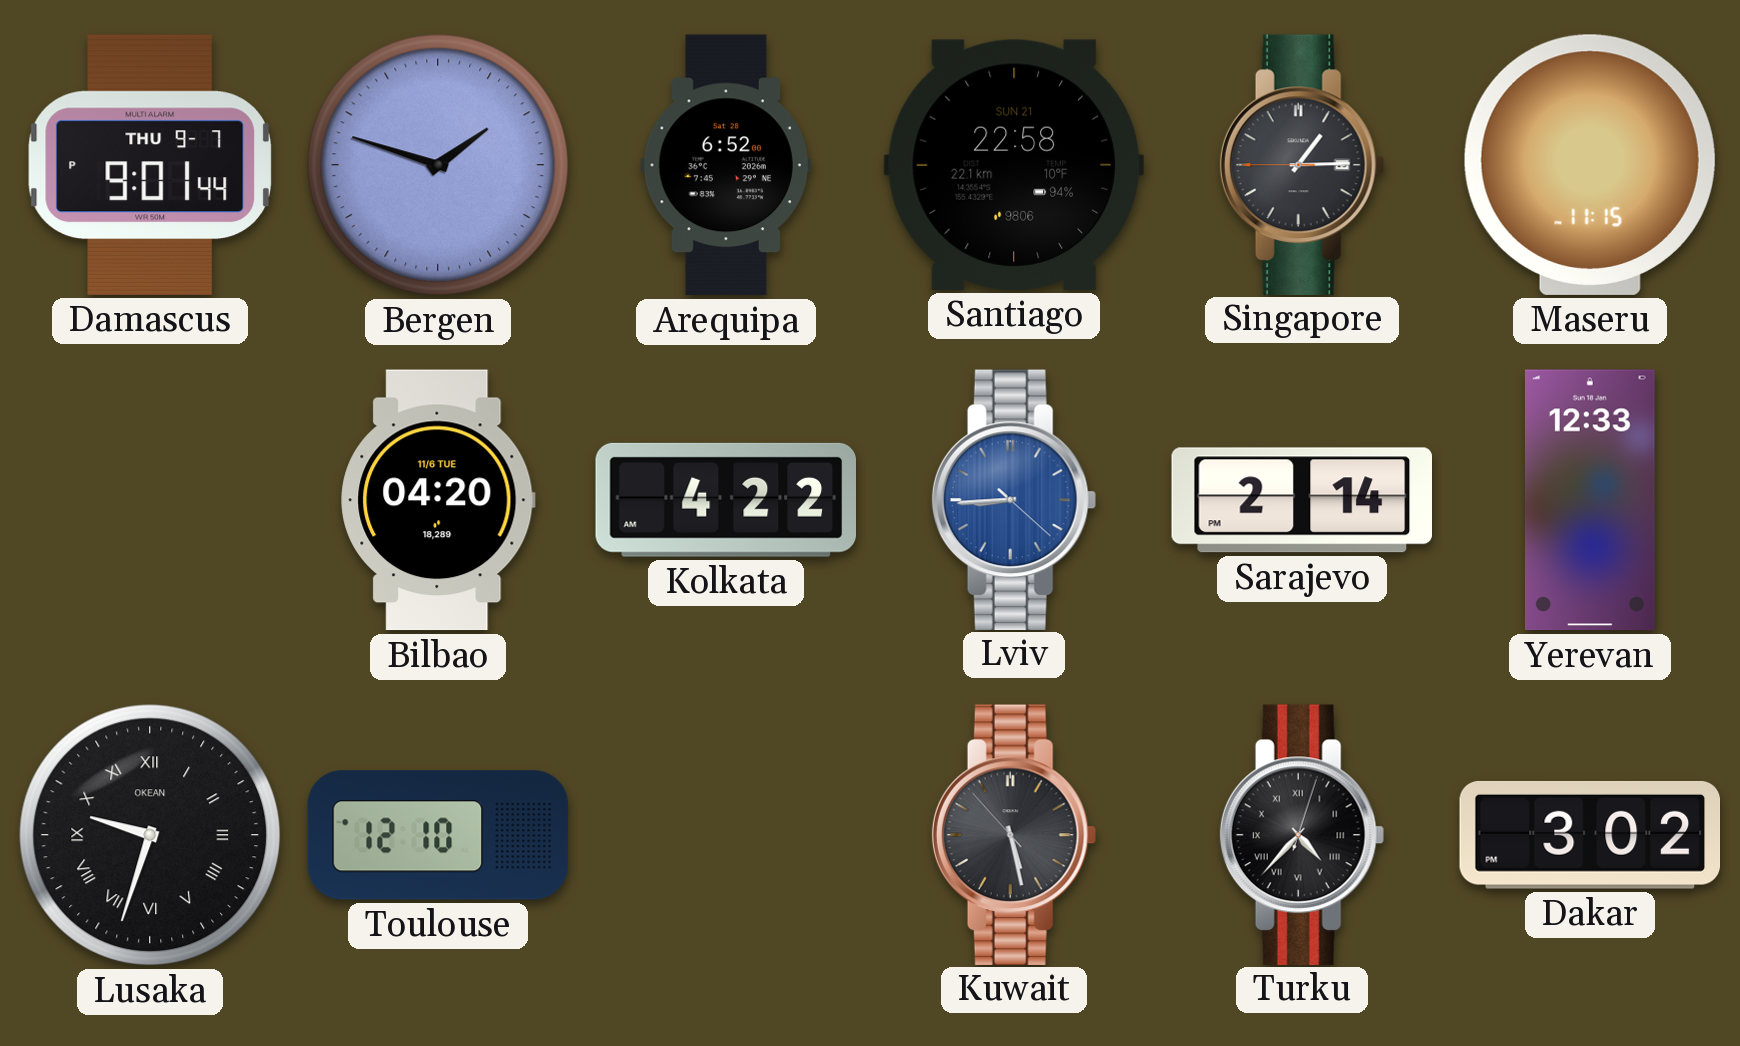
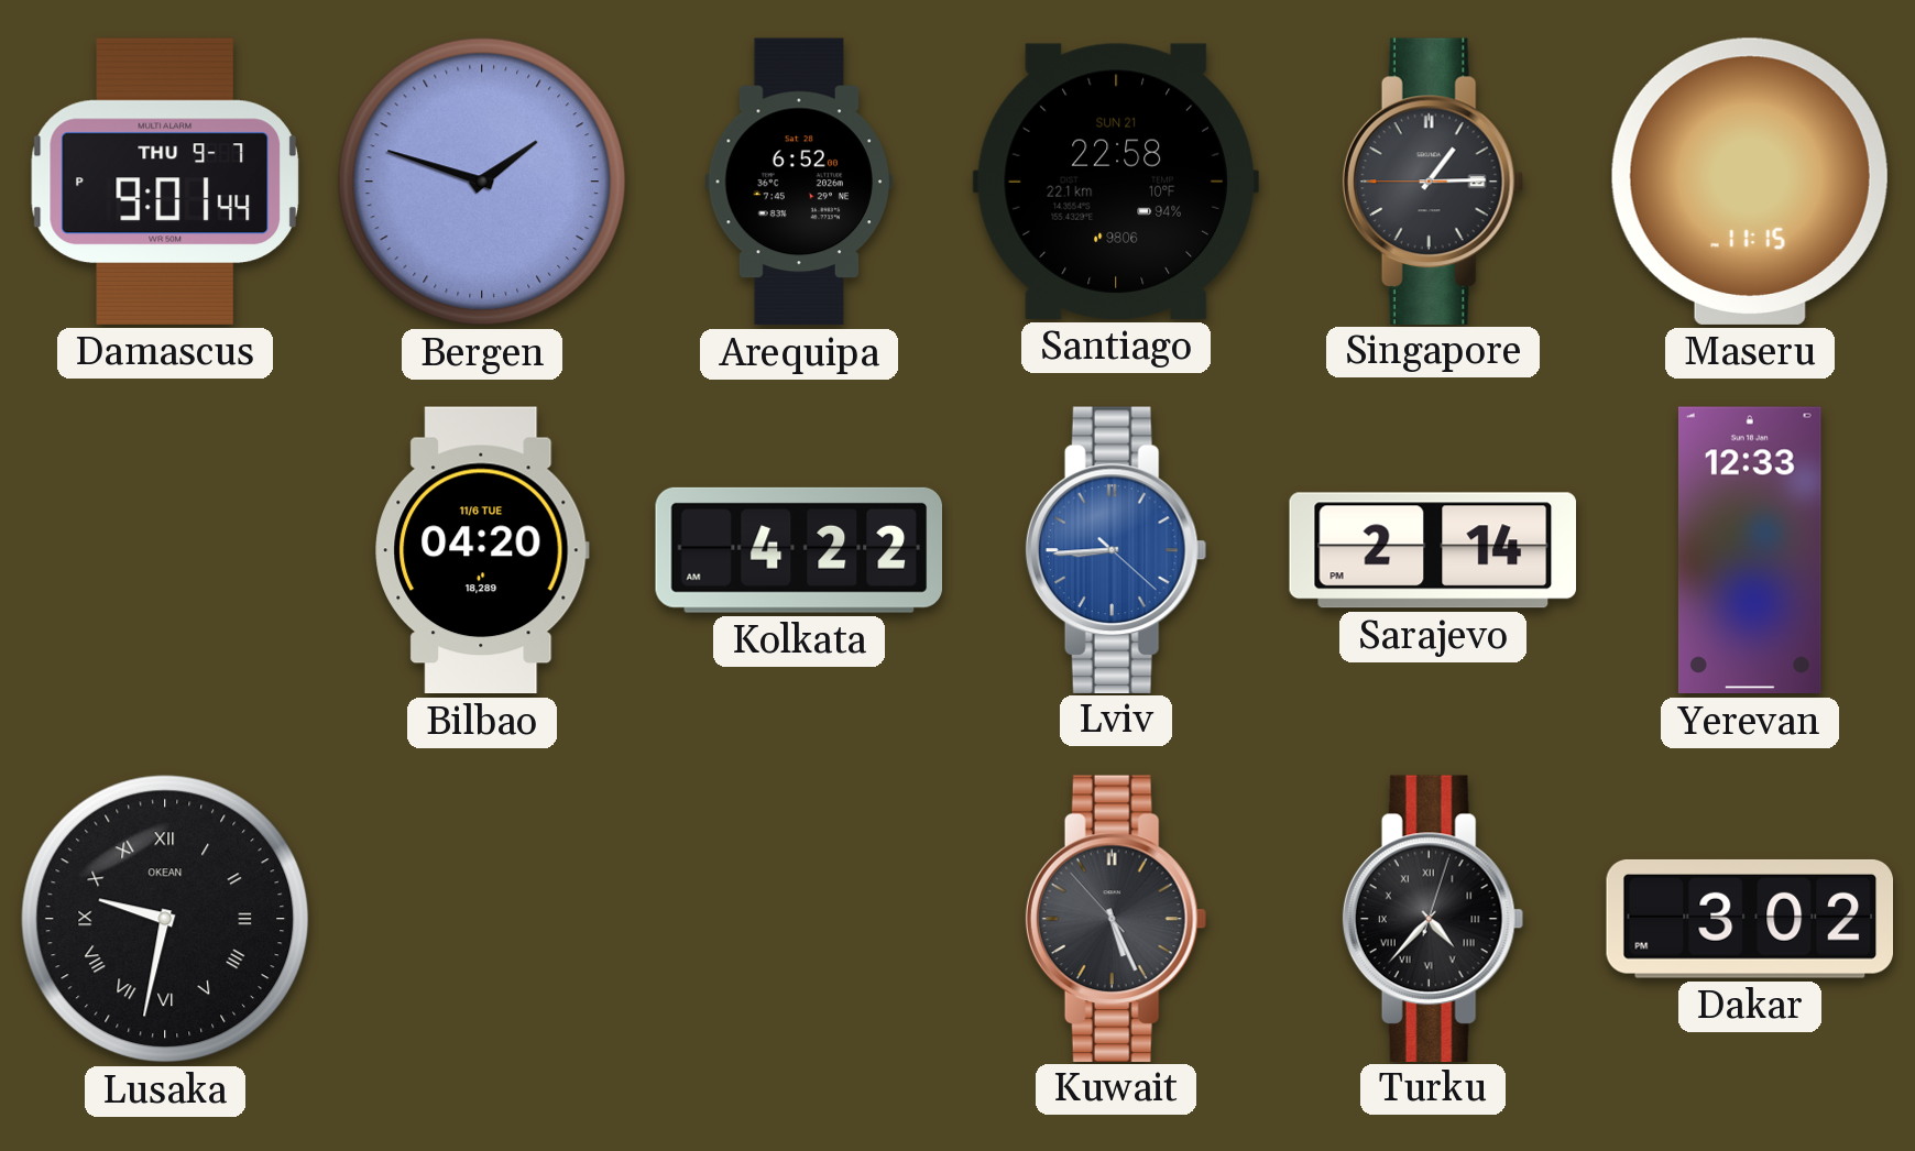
Lusaka: 9:33 -> 9:32 (165, 919)
Toulouse: 12:10 -> none (438, 835)
Kuwait: 5:27 -> 5:25 (1116, 918)
